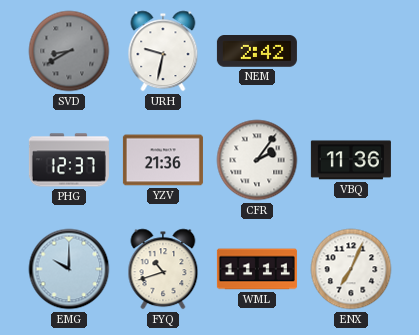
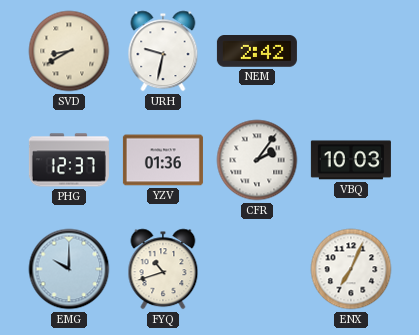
SVD dial: grey -> cream (69, 51)
YZV: 21:36 -> 01:36 (163, 160)
VBQ: 11:36 -> 10:03 (351, 160)
WML: 11:11 -> none (257, 269)
